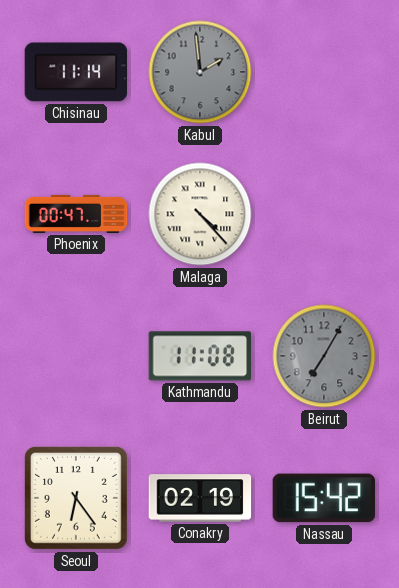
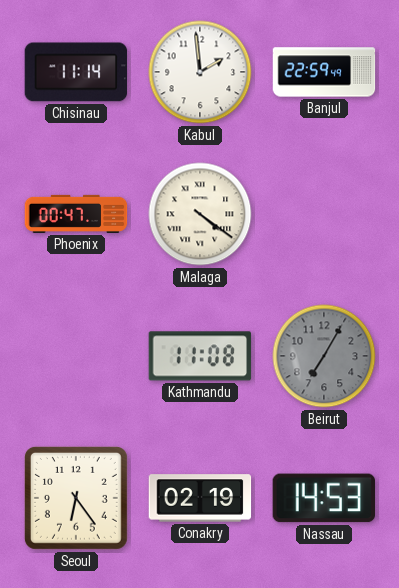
Kabul dial: grey -> white (200, 72)
Banjul: none -> 22:59 (324, 72)
Malaga: 4:23 -> 4:21 (200, 214)
Nassau: 15:42 -> 14:53 (324, 498)
